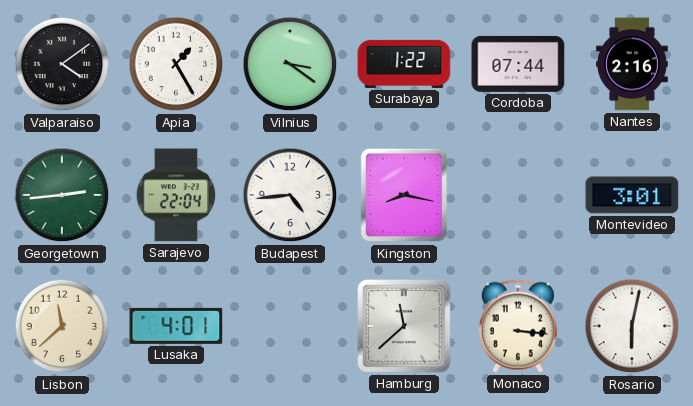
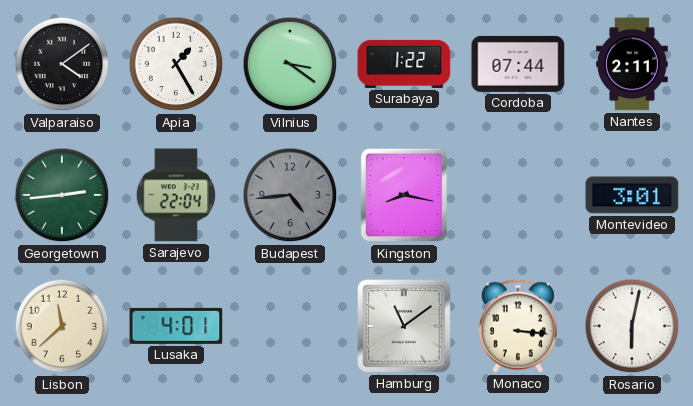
Nantes: 2:16 -> 2:11 (632, 64)
Budapest dial: white -> grey (290, 195)
Hamburg: 11:38 -> 11:09 (404, 326)
